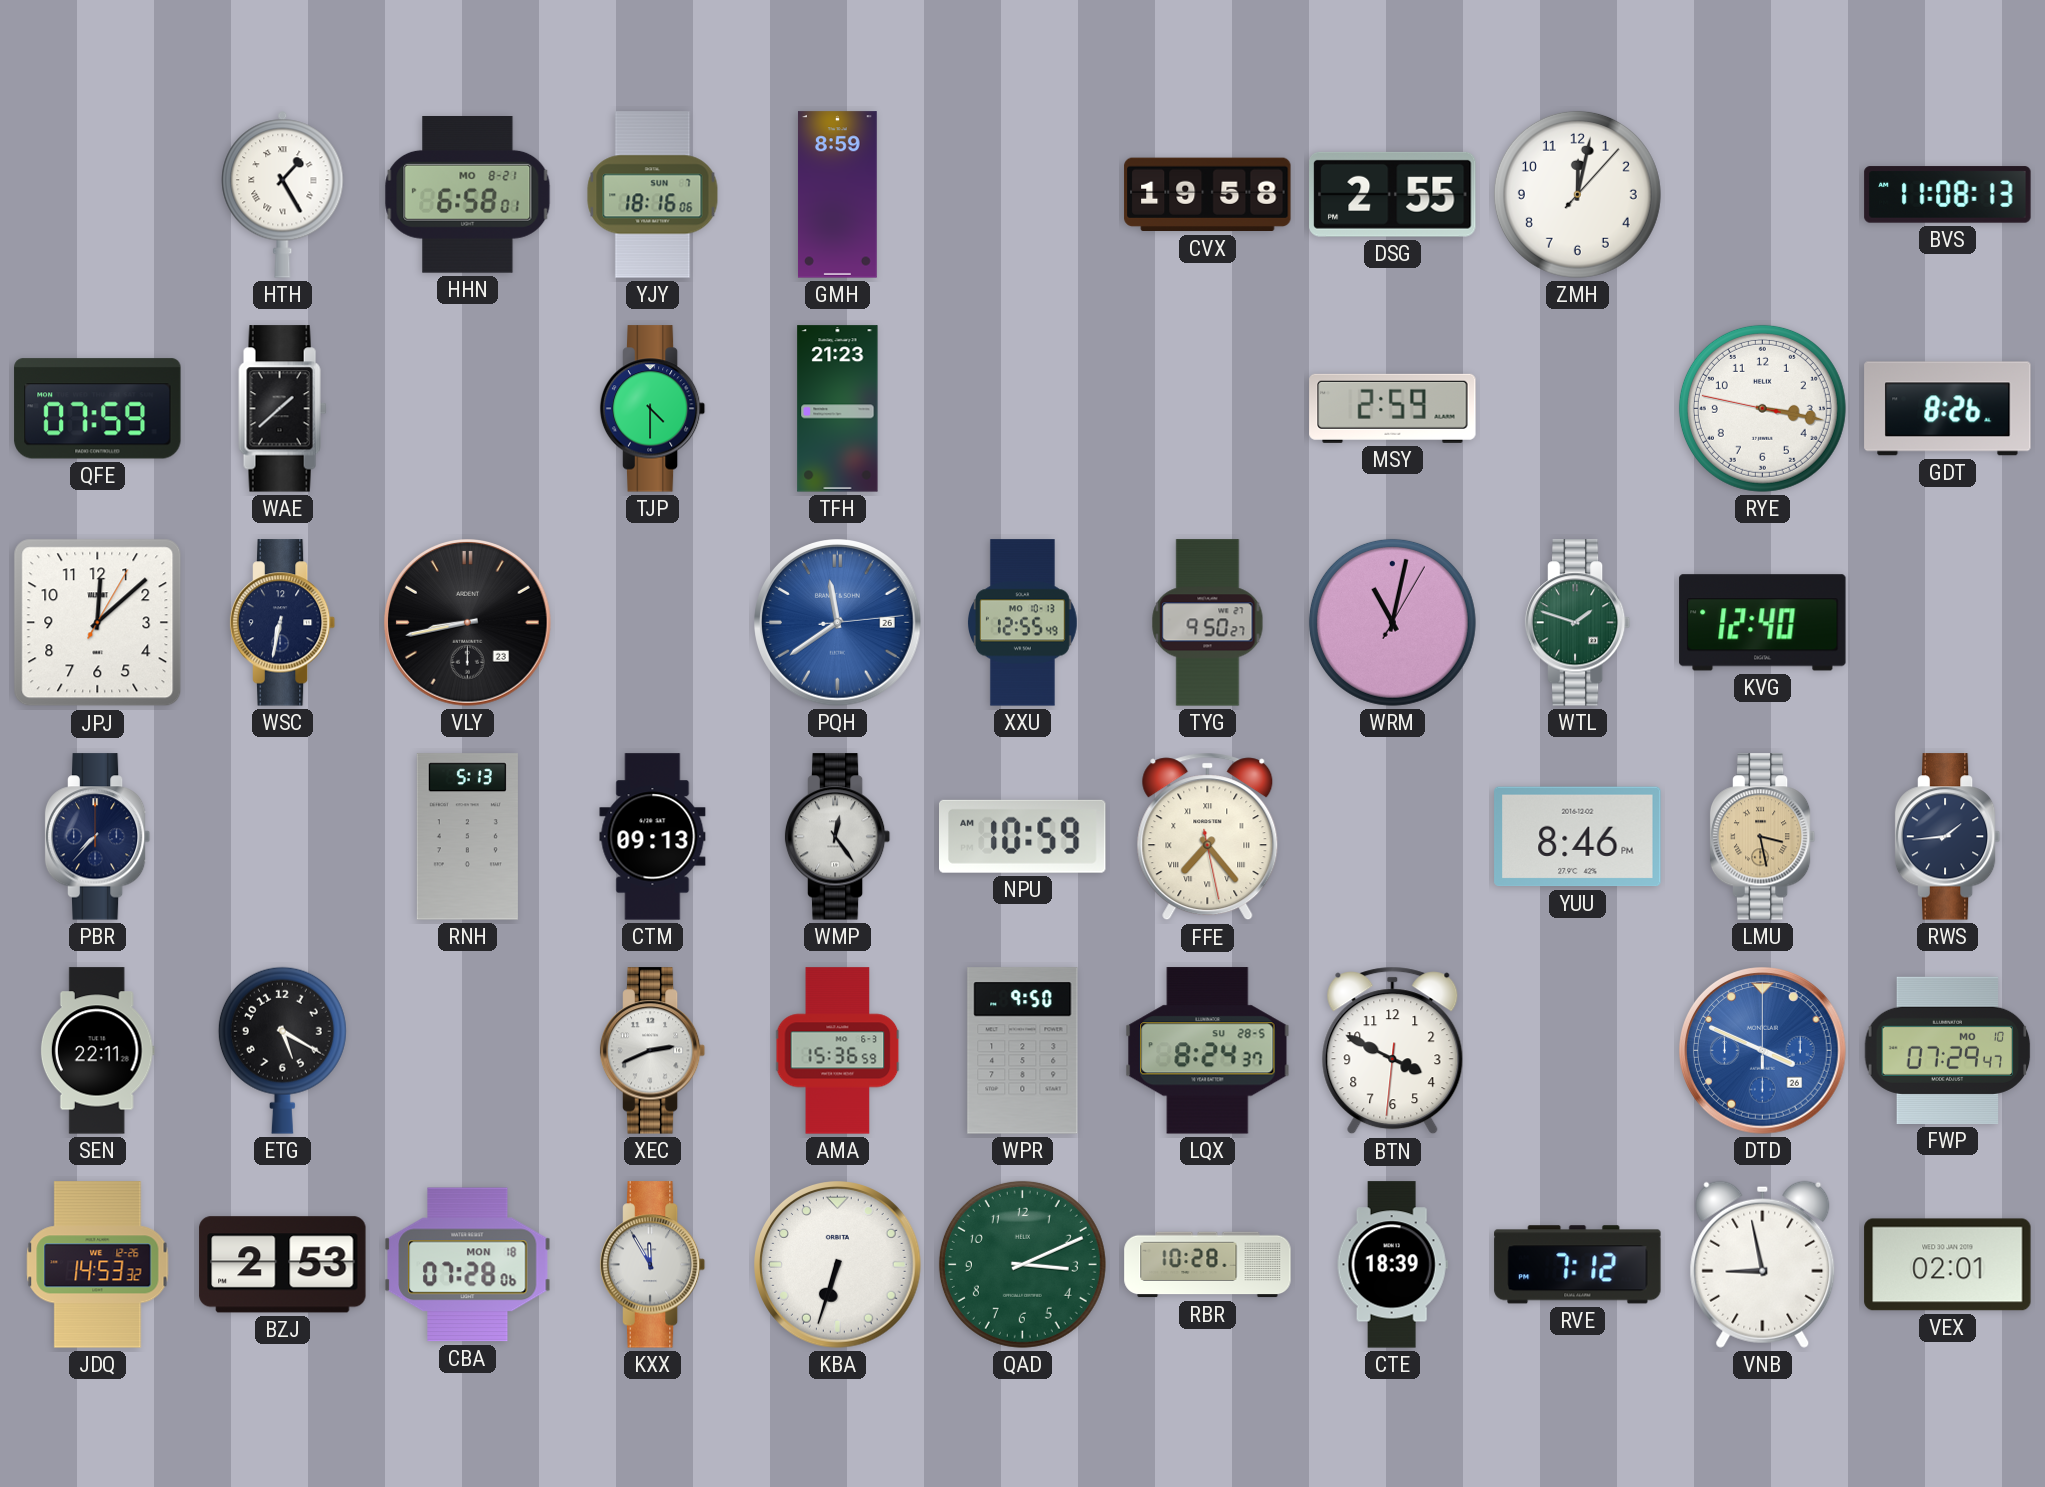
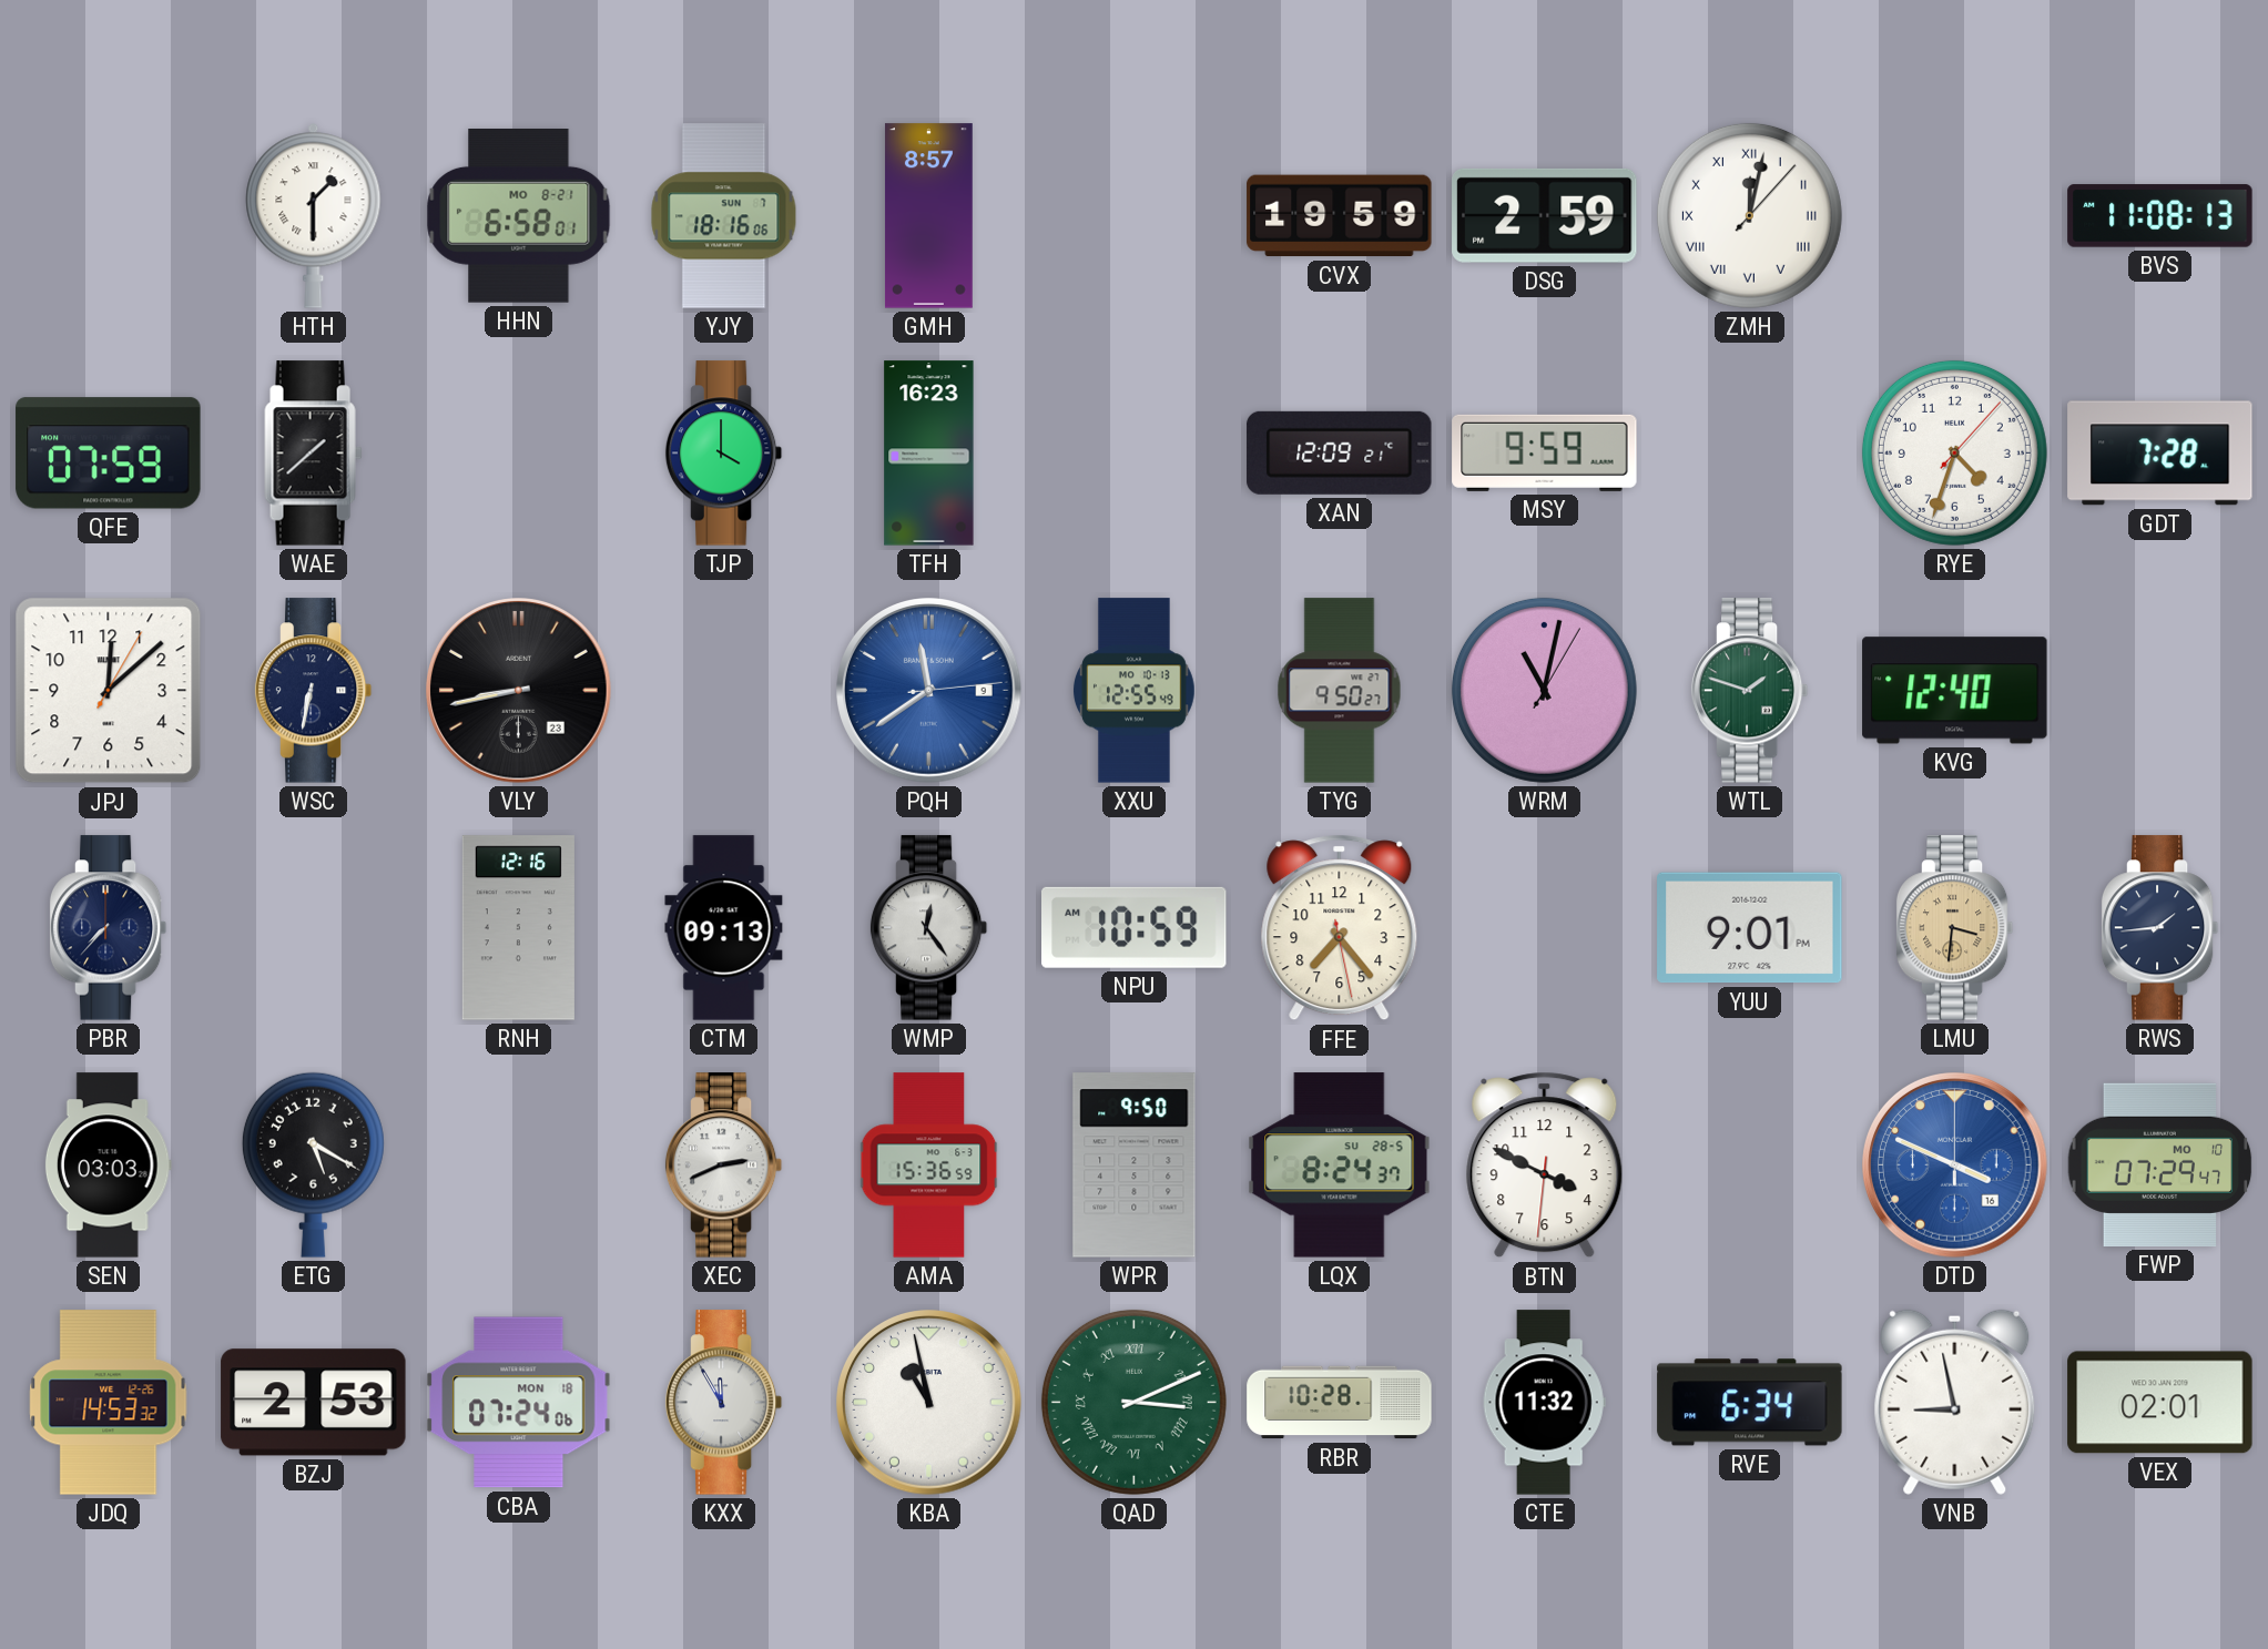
HTH: 1:25 -> 1:30 (314, 215)
GMH: 8:59 -> 8:57 (929, 216)
CVX: 19:58 -> 19:59 (1340, 216)
DSG: 2:55 -> 2:59 (1545, 215)
ZMH numerals: Arabic -> Roman (1749, 215)
TJP: 4:30 -> 4:00 (724, 454)
TFH: 21:23 -> 16:23 (929, 454)
XAN: none -> 12:09 (1340, 452)
MSY: 2:59 -> 9:59 (1545, 452)
RYE: 3:16 -> 4:33 (1954, 452)
GDT: 8:26 -> 7:28 (2160, 454)
PQH date: 26 -> 9 (929, 691)
RNH: 5:13 -> 12:16 (518, 928)
FFE numerals: Roman -> Arabic (1340, 928)
YUU: 8:46 -> 9:01 (1750, 928)
LMU: 3:28 -> 3:31 (1955, 928)
SEN: 22:11 -> 03:03 (108, 1166)
DTD date: 26 -> 16 (1955, 1166)
CBA: 07:28 -> 07:24 (519, 1403)
KBA: 6:33 -> 10:58 (929, 1403)
QAD numerals: Arabic -> Roman (1133, 1402)
CTE: 18:39 -> 11:32 (1544, 1403)
RVE: 7:12 -> 6:34 (1750, 1403)
